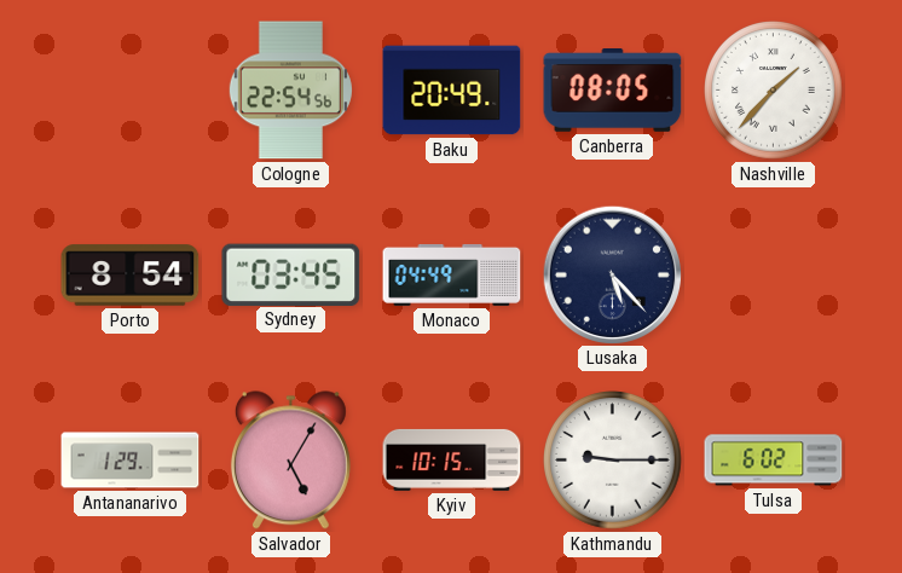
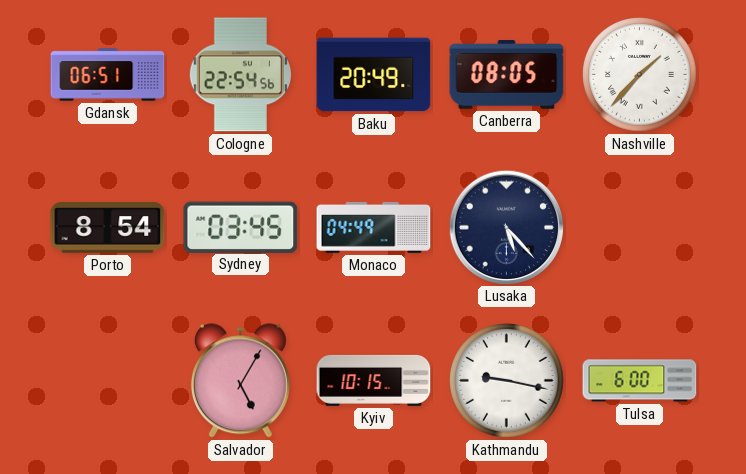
Gdansk: none -> 06:51 (108, 75)
Antananarivo: 1:29 -> none (131, 461)
Kathmandu: 9:15 -> 9:17 (507, 381)
Tulsa: 6:02 -> 6:00 (640, 381)
